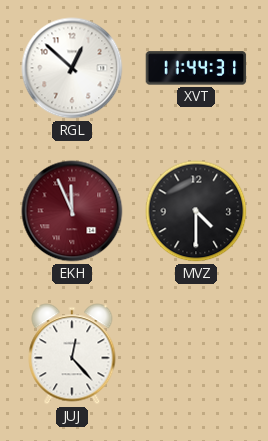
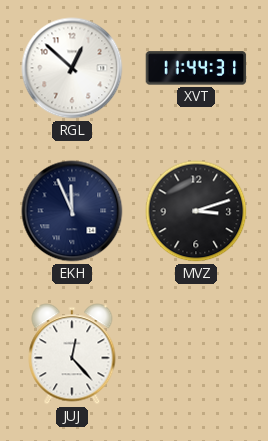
EKH dial: burgundy -> navy (72, 211)
MVZ: 4:30 -> 3:12 (196, 211)
